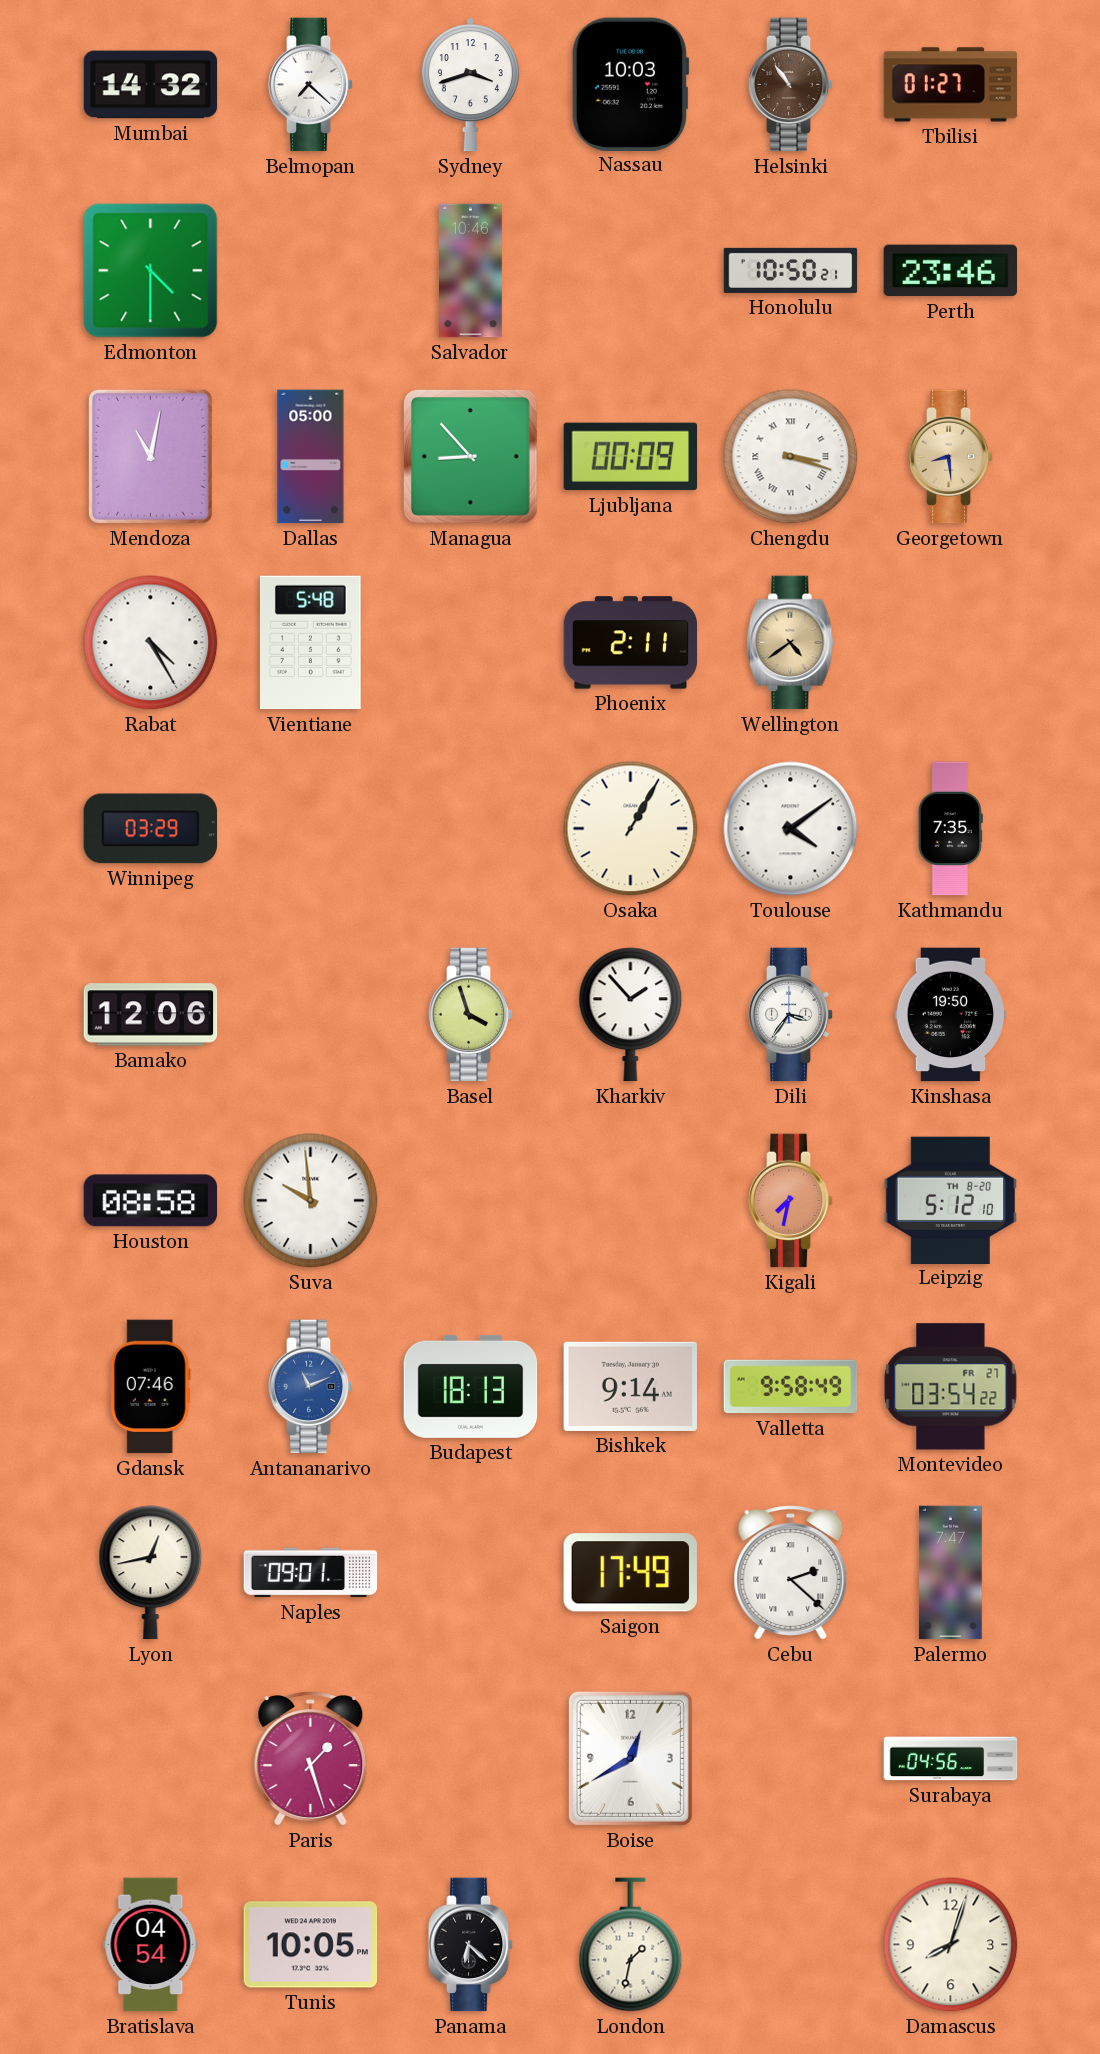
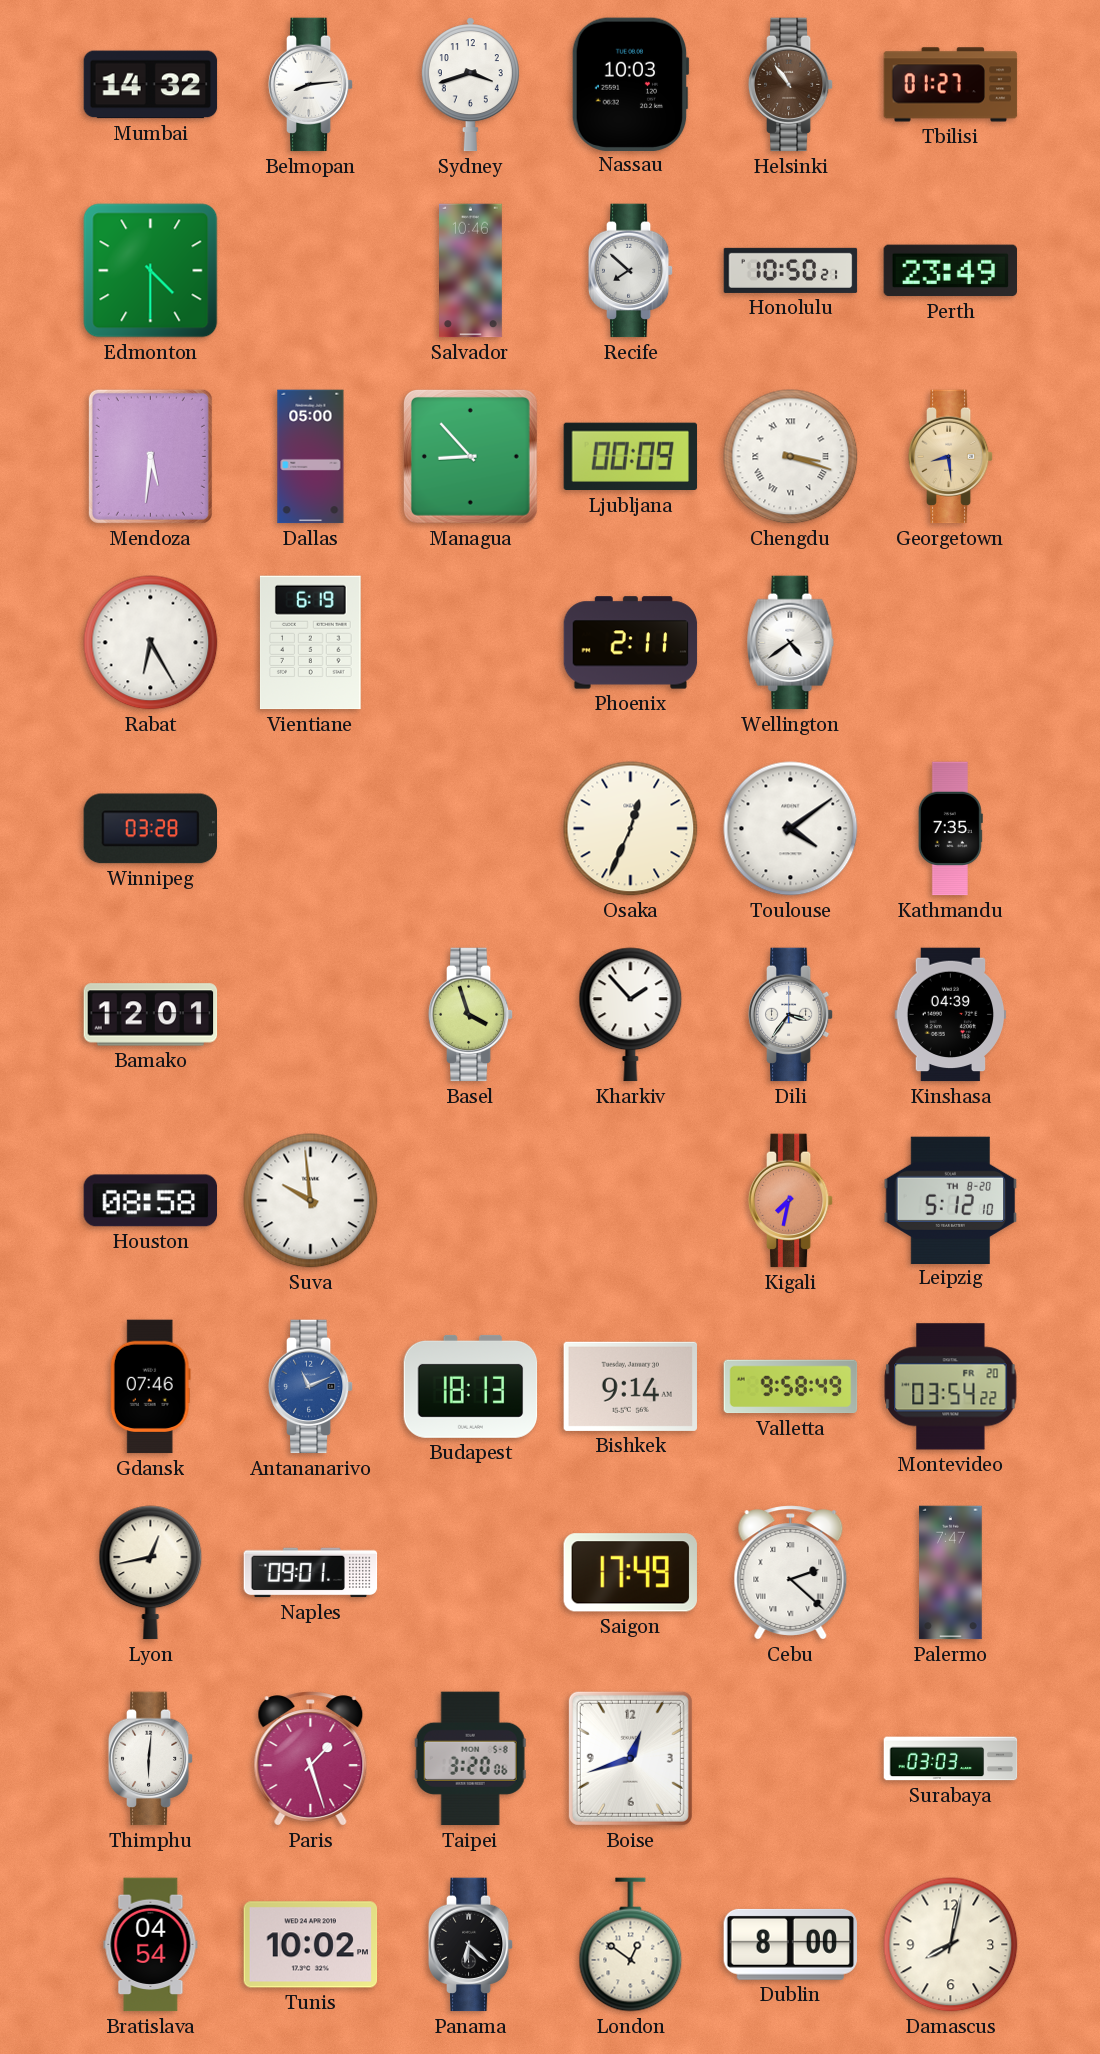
Belmopan: 7:22 -> 8:14 (311, 85)
Recife: none -> 7:52 (631, 271)
Perth: 23:46 -> 23:49 (951, 271)
Mendoza: 11:02 -> 5:31 (150, 456)
Rabat: 4:25 -> 6:25 (151, 643)
Vientiane: 5:48 -> 6:19 (310, 643)
Wellington dial: champagne -> white (791, 643)
Winnipeg: 03:29 -> 03:28 (150, 829)
Osaka: 1:05 -> 12:34 (631, 829)
Bamako: 12:06 -> 12:01 (151, 1015)
Kinshasa: 19:50 -> 04:39 (951, 1015)
Montevideo date: FR 27 -> FR 20 (951, 1387)
Thimphu: none -> 6:01 (151, 1759)
Taipei: none -> 3:20 (470, 1759)
Boise: 12:40 -> 12:42 (630, 1758)
Surabaya: 04:56 -> 03:03 (951, 1759)
Tunis: 10:05 -> 10:02 (311, 1945)
London: 1:32 -> 12:51 (631, 1945)
Dublin: none -> 8:00 (791, 1944)
Damascus: 8:03 -> 8:02 (951, 1945)
